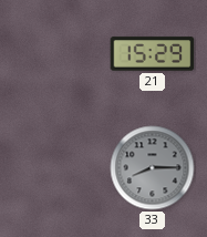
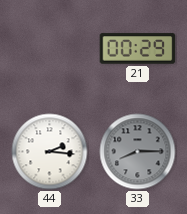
21: 15:29 -> 00:29 (138, 49)
44: none -> 2:16 (50, 152)
